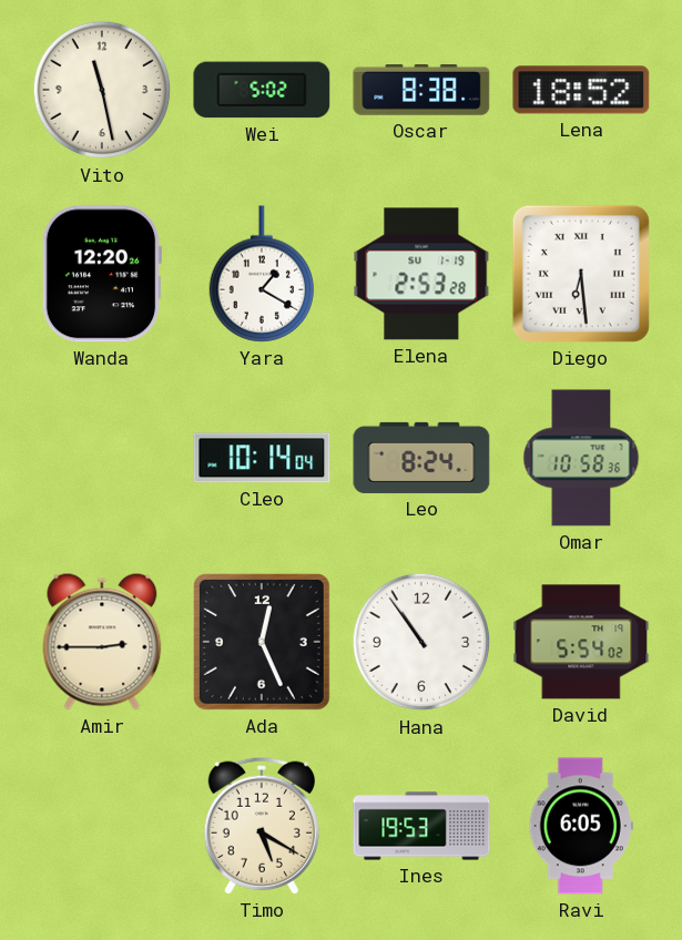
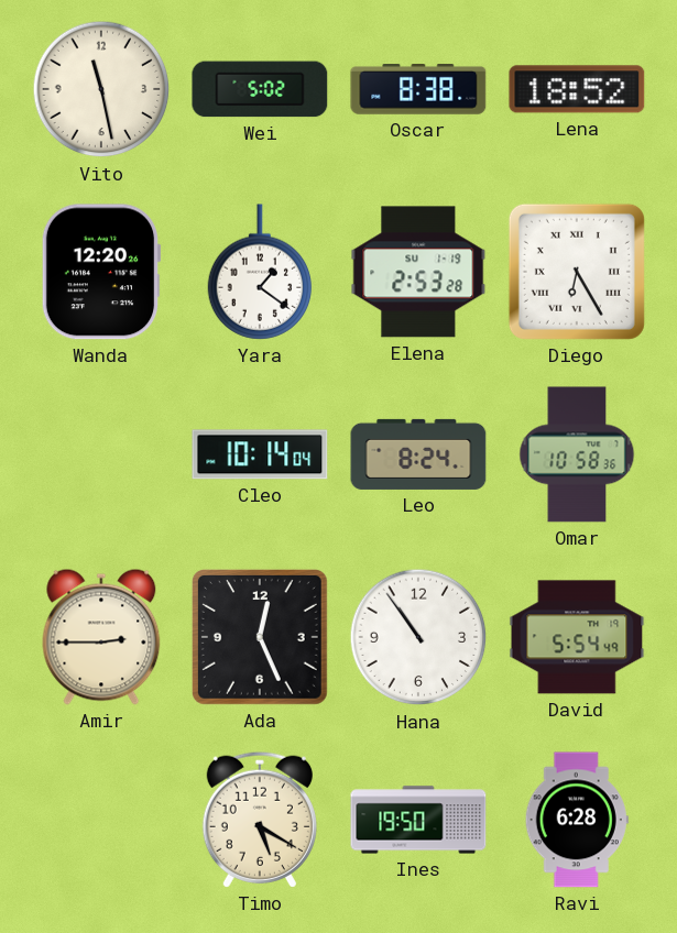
Yara: 1:20 -> 1:21 (260, 272)
Diego: 6:29 -> 6:25 (577, 272)
David: 5:54:02 -> 5:54:49 (577, 637)
Ines: 19:53 -> 19:50 (418, 820)
Ravi: 6:05 -> 6:28 (577, 820)
